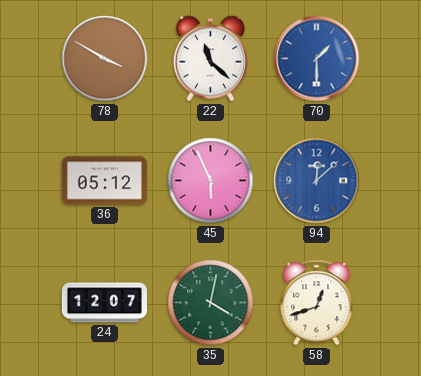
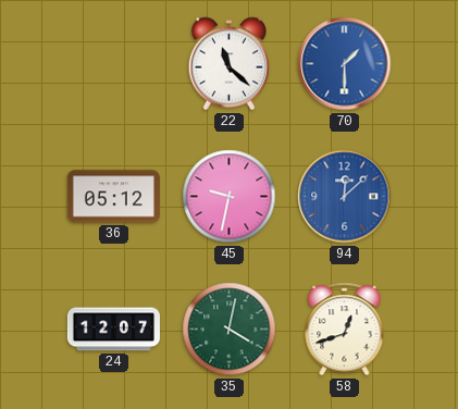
78: 3:50 -> none (105, 59)
45: 5:56 -> 9:32 (230, 197)
